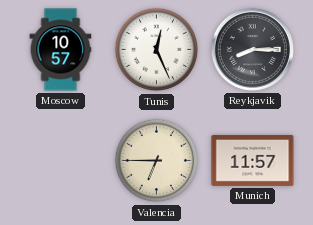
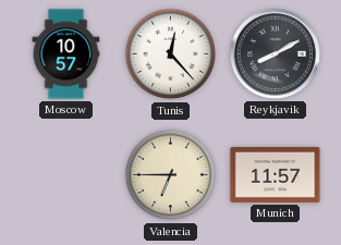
Tunis: 12:26 -> 12:23 (171, 54)
Reykjavik: 8:15 -> 8:10 (275, 53)
